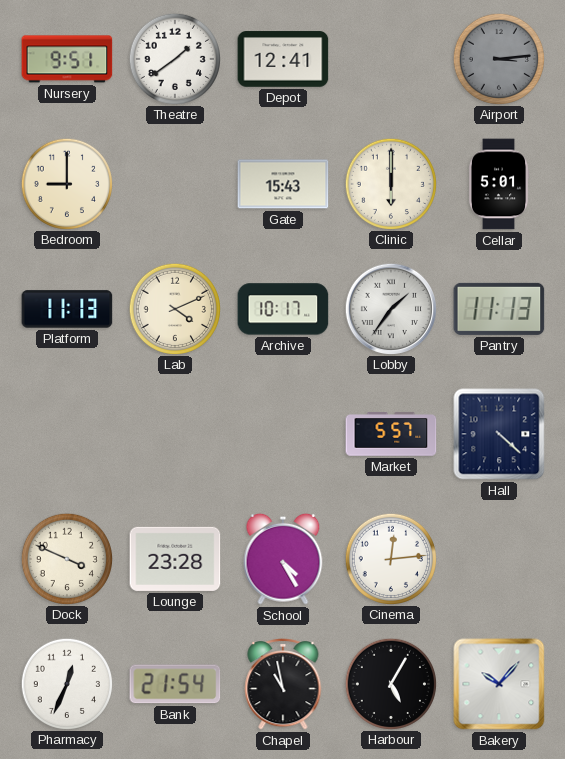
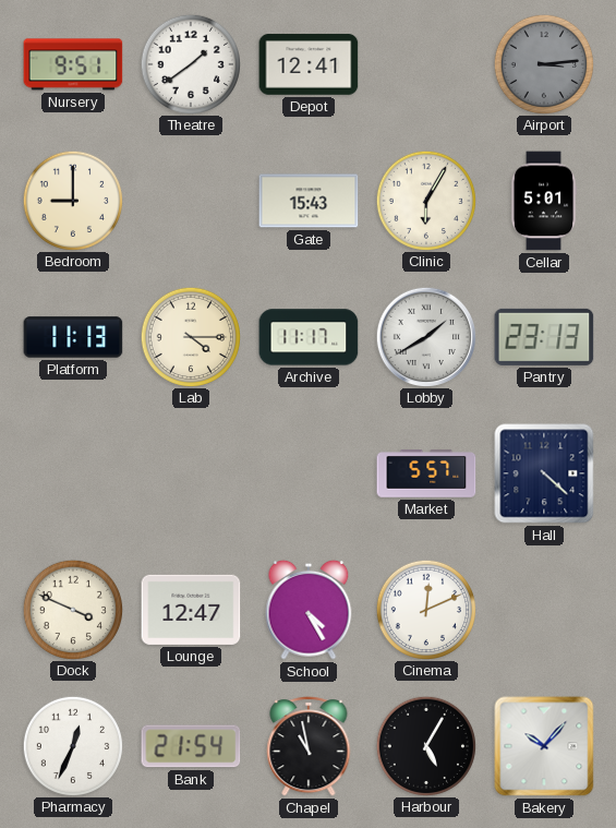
Clinic: 6:00 -> 6:05 (425, 200)
Lab: 4:11 -> 4:15 (190, 336)
Archive: 10:17 -> 11:17 (309, 337)
Lobby: 1:36 -> 1:40 (425, 336)
Pantry: 11:13 -> 23:13 (544, 337)
Lounge: 23:28 -> 12:47 (191, 610)
Cinema: 12:14 -> 12:11 (425, 609)
